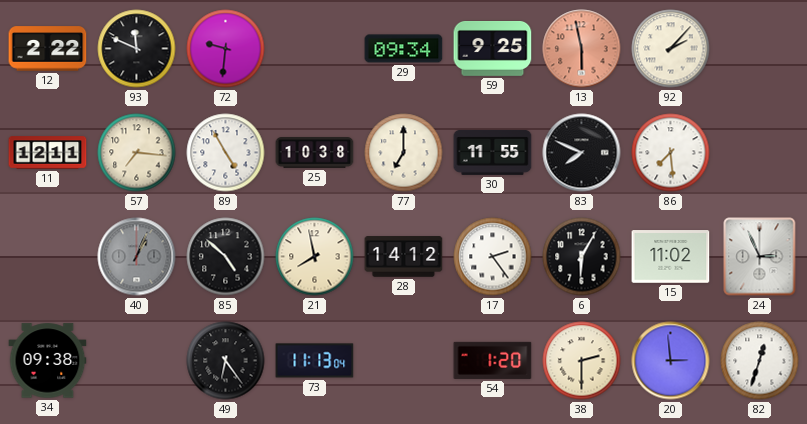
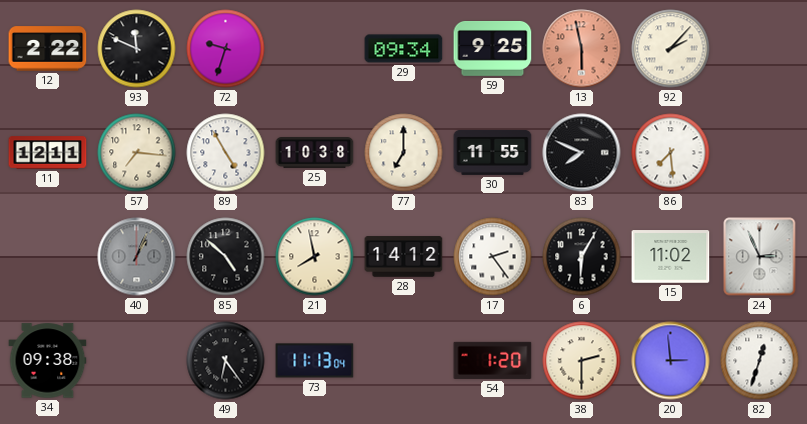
72: 9:31 -> 9:33 (226, 49)
